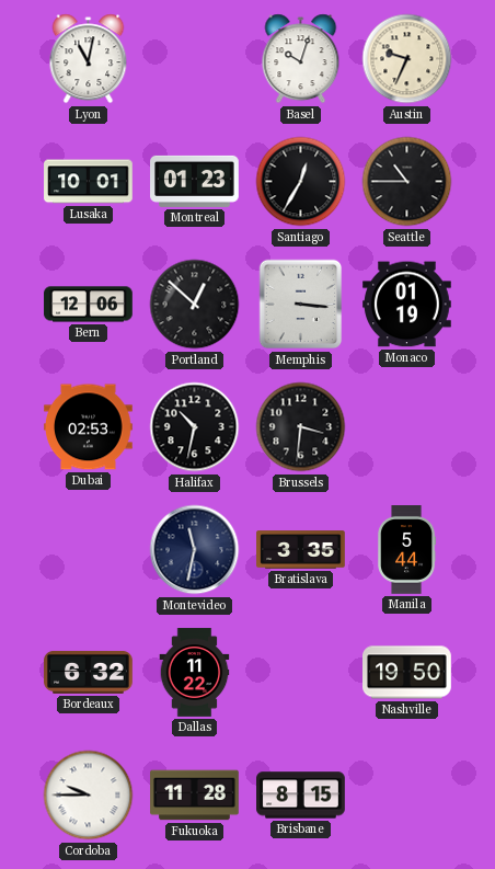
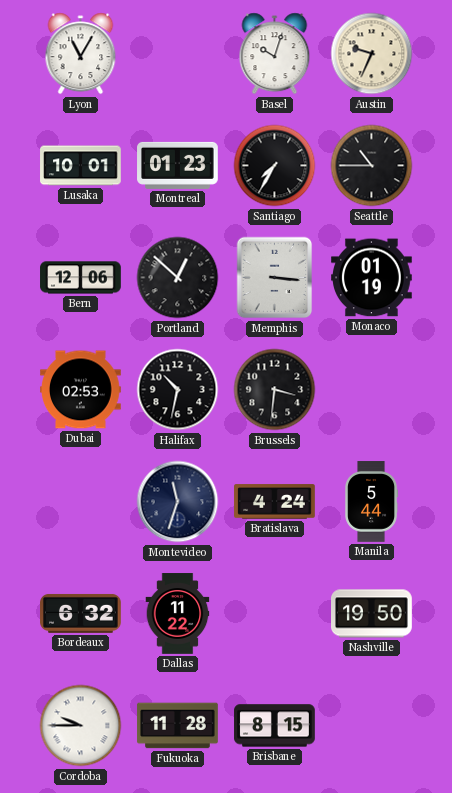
Lyon: 11:02 -> 11:05 (81, 54)
Santiago: 12:35 -> 7:35 (275, 166)
Montevideo: 11:32 -> 11:33 (178, 502)
Bratislava: 3:35 -> 4:24 (275, 502)
